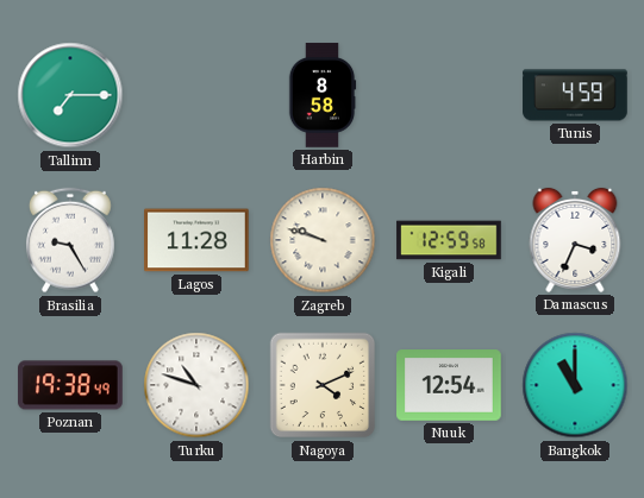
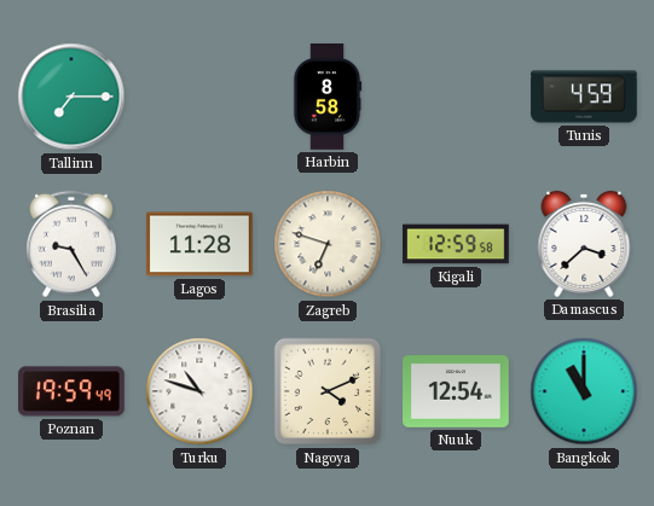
Zagreb: 9:48 -> 6:48 (328, 244)
Damascus: 3:34 -> 3:38 (584, 244)
Poznan: 19:38 -> 19:59 (71, 391)
